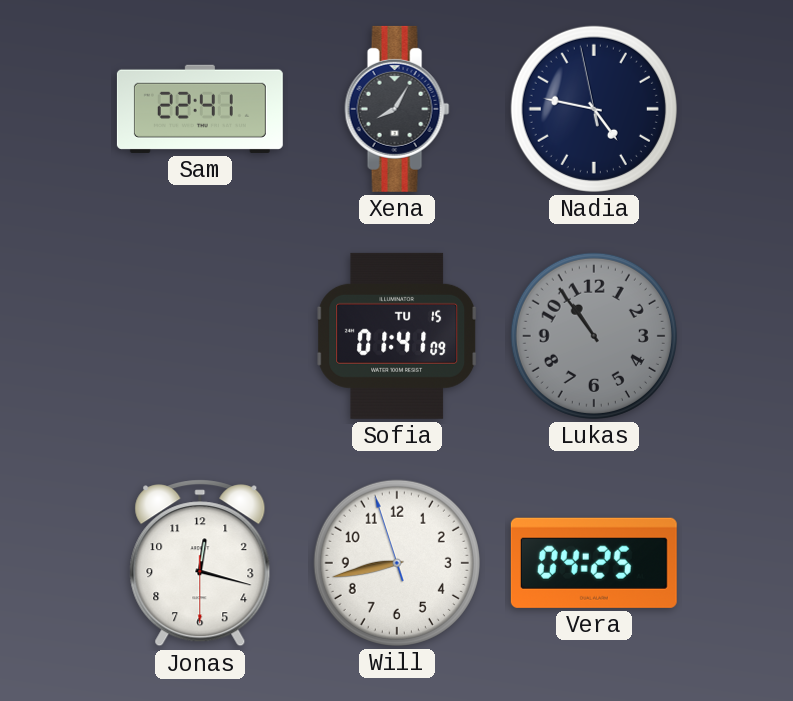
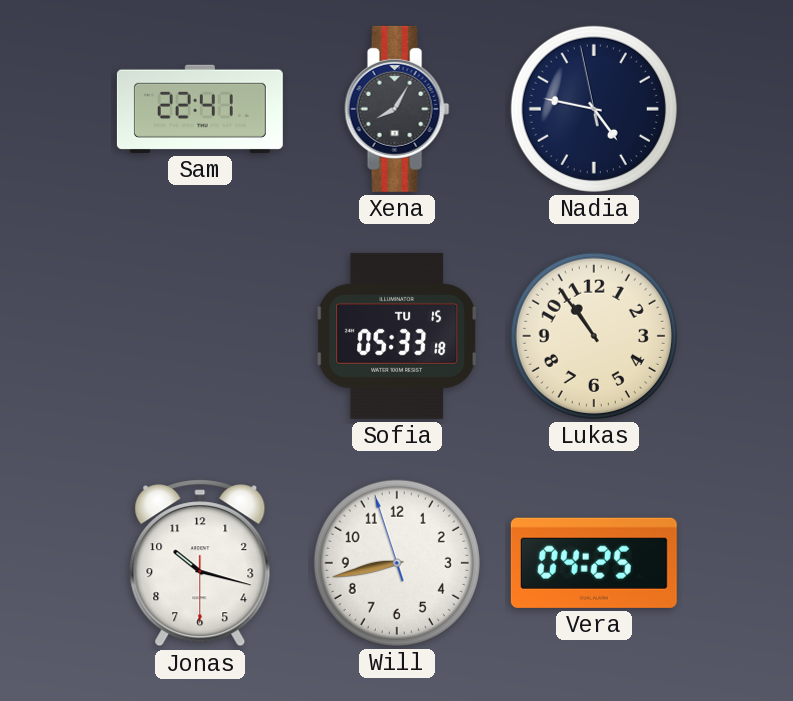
Sofia: 01:41 -> 05:33 (397, 336)
Lukas dial: grey -> cream (594, 336)
Jonas: 12:17 -> 10:17 (200, 563)
